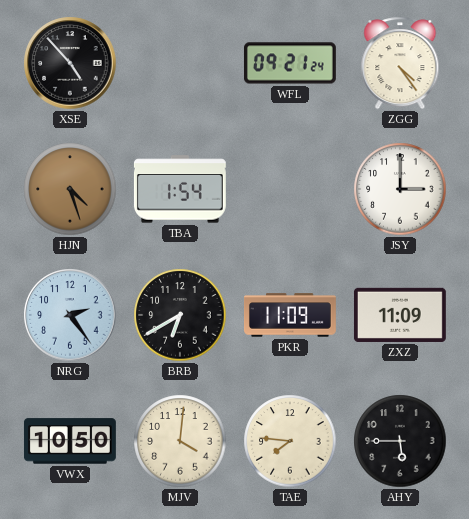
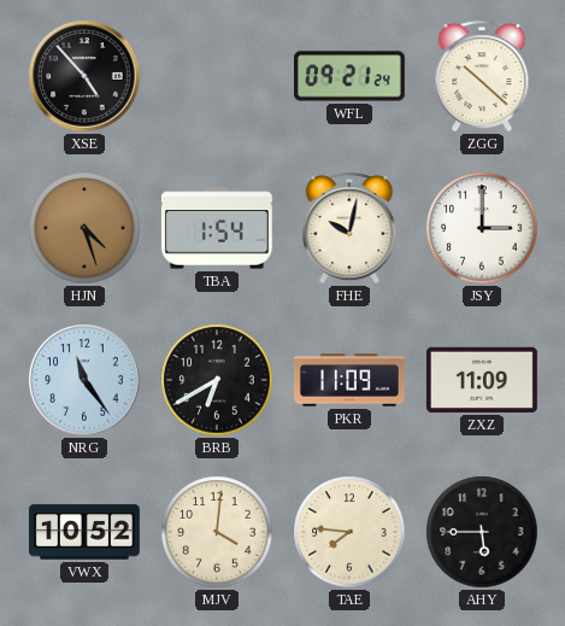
ZGG: 4:24 -> 10:22 (482, 76)
FHE: none -> 10:02 (349, 228)
NRG: 2:24 -> 11:24 (84, 380)
VWX: 10:50 -> 10:52 (84, 532)
